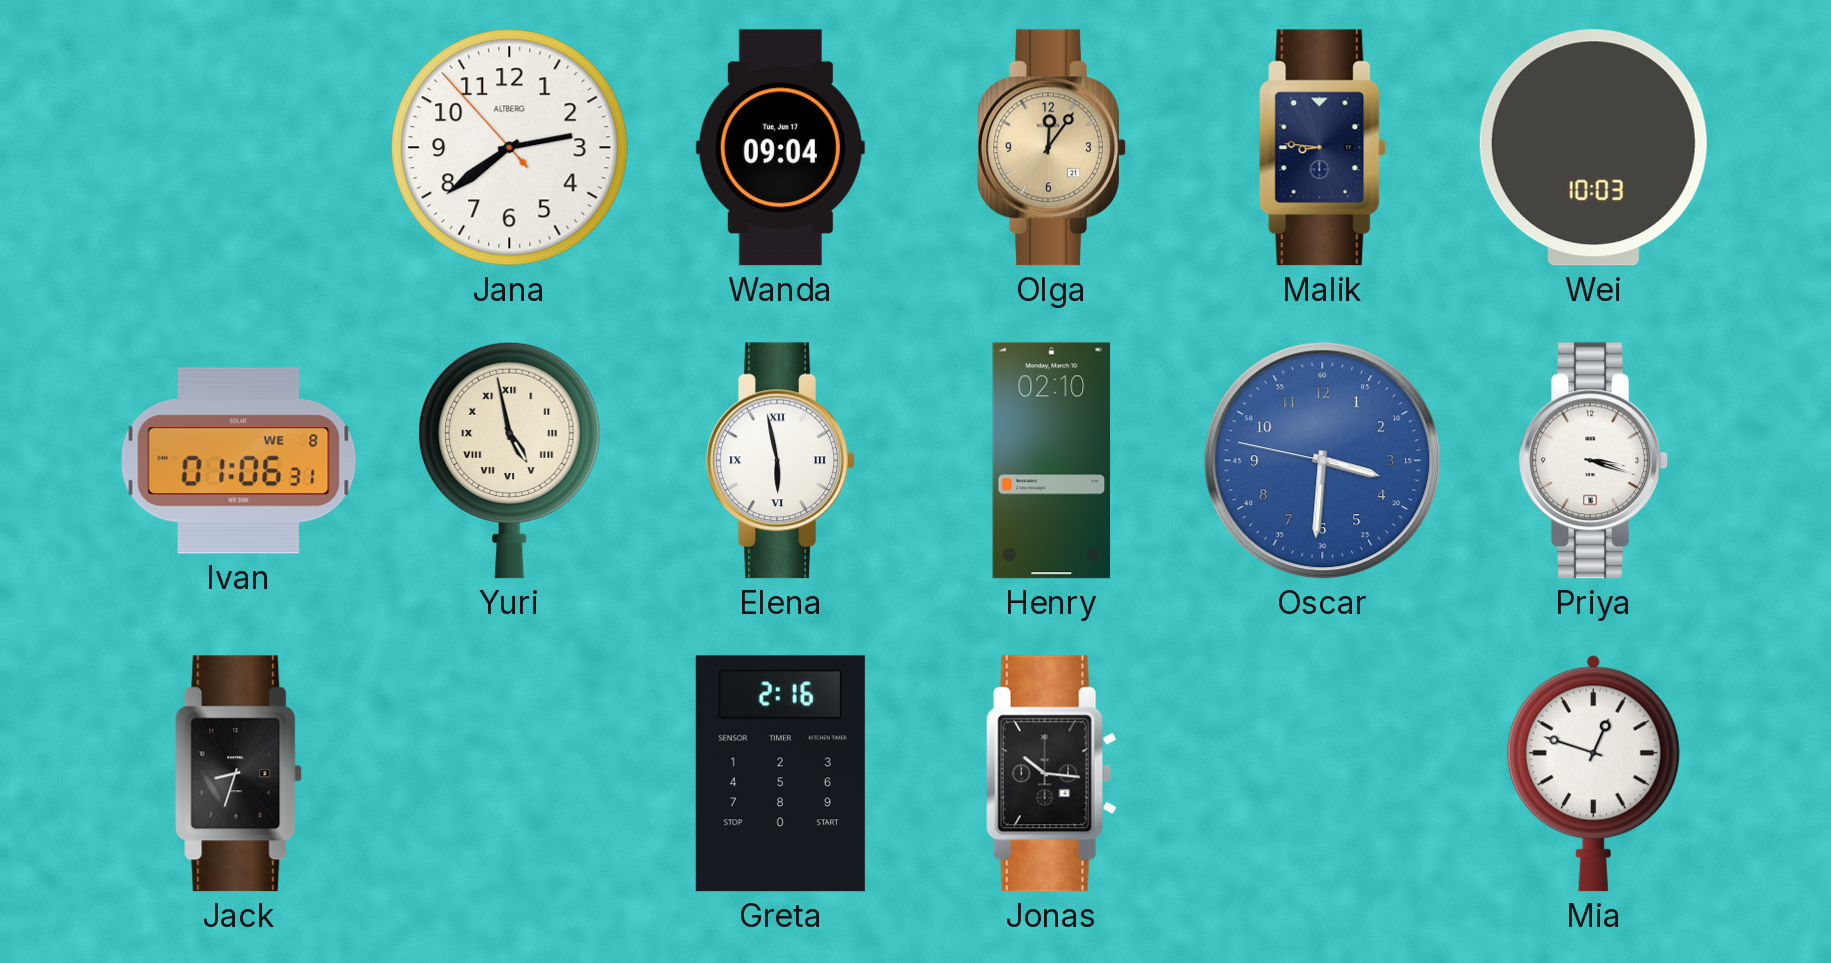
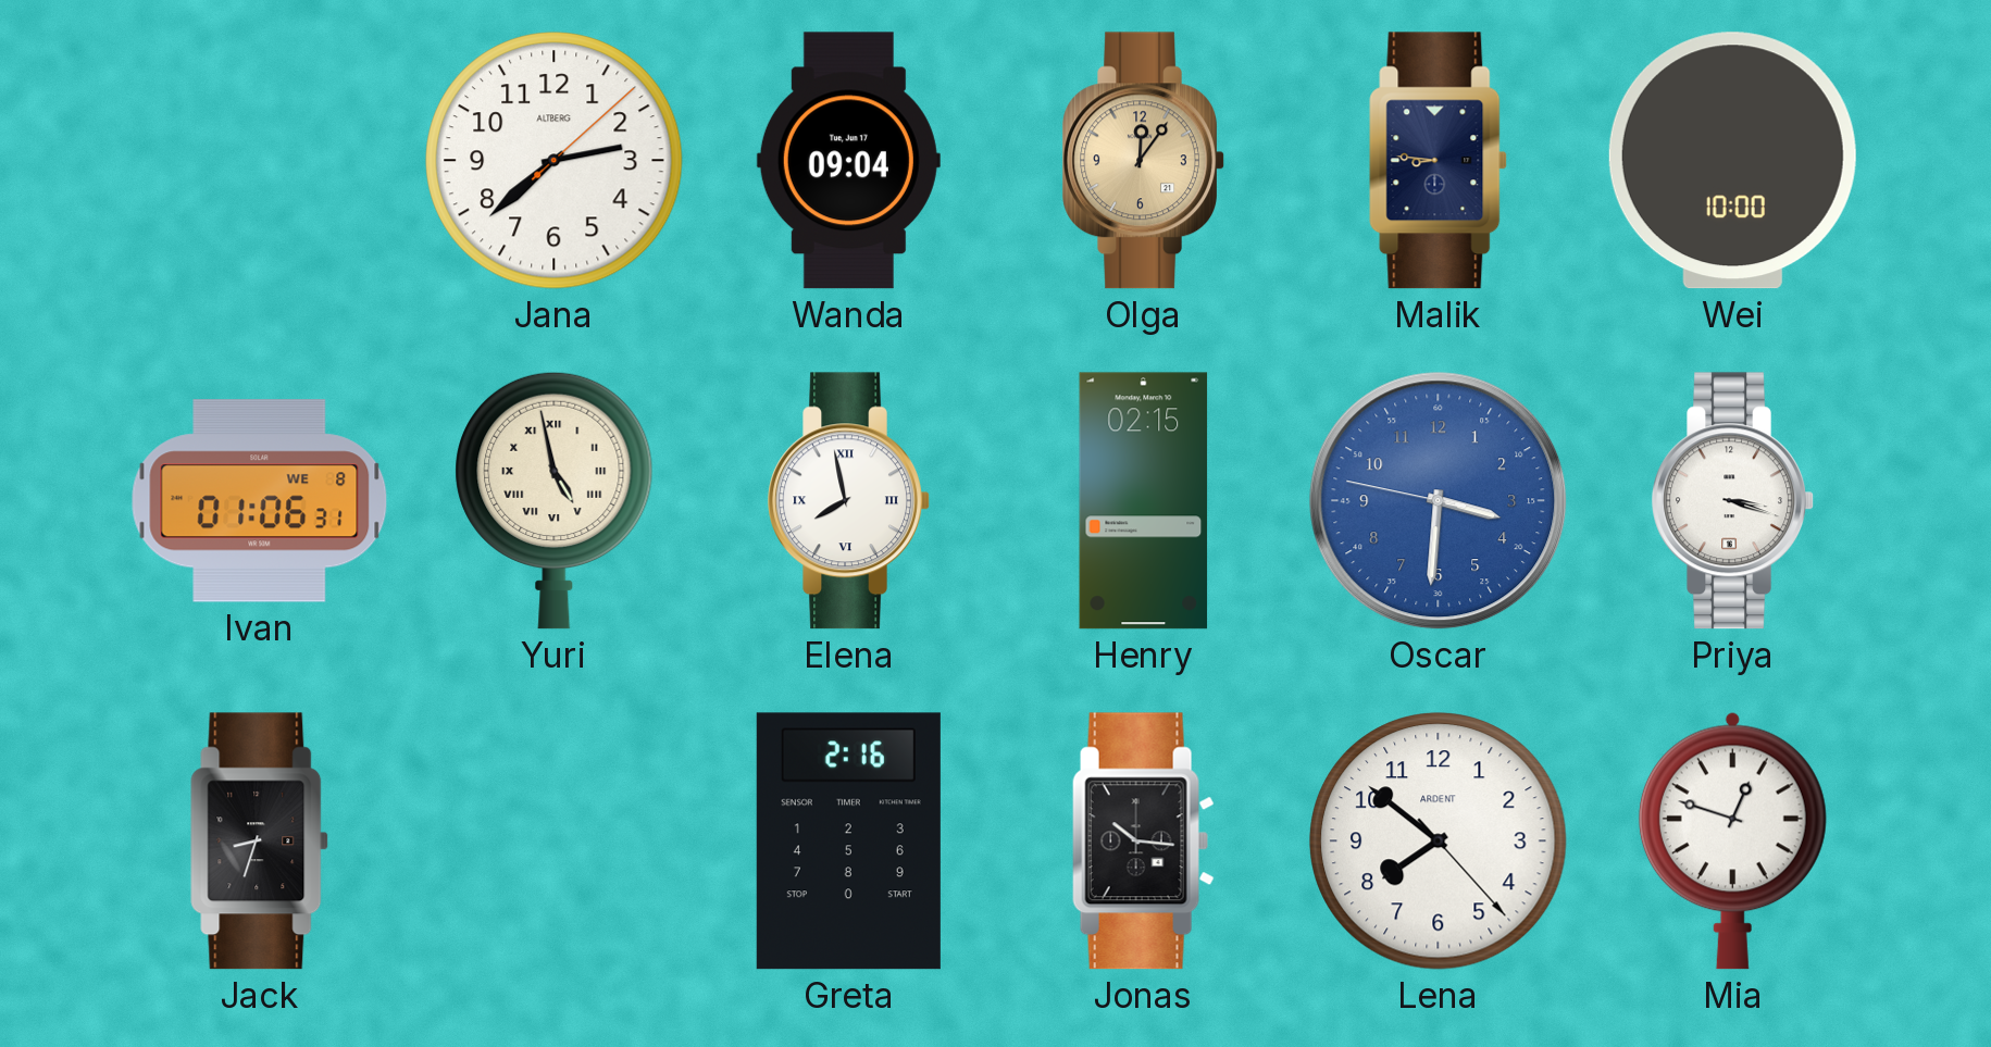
Jana: 2:38:53 -> 2:38:08 (555, 161)
Wei: 10:03 -> 10:00 (1732, 161)
Elena: 5:58 -> 7:58 (849, 501)
Henry: 02:10 -> 02:15 (1144, 501)
Lena: none -> 7:51 (1439, 842)
